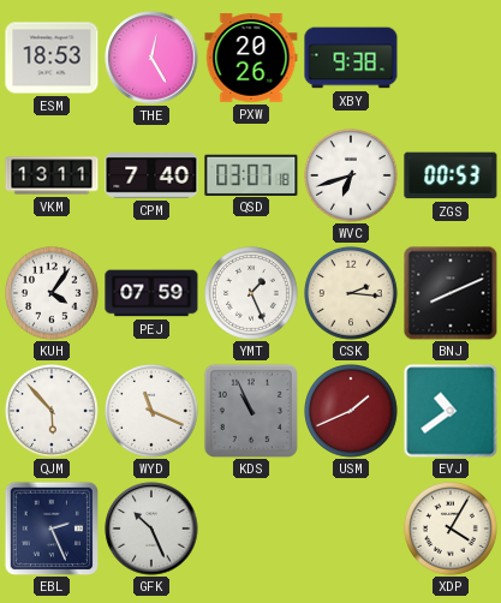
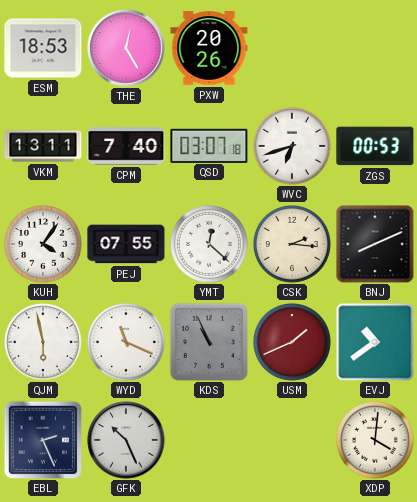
XBY: 9:38 -> none (351, 58)
PEJ: 07:59 -> 07:55 (126, 244)
YMT: 1:26 -> 12:22 (210, 245)
QJM: 5:53 -> 5:58 (44, 343)
XDP: 4:05 -> 4:01 (376, 441)
